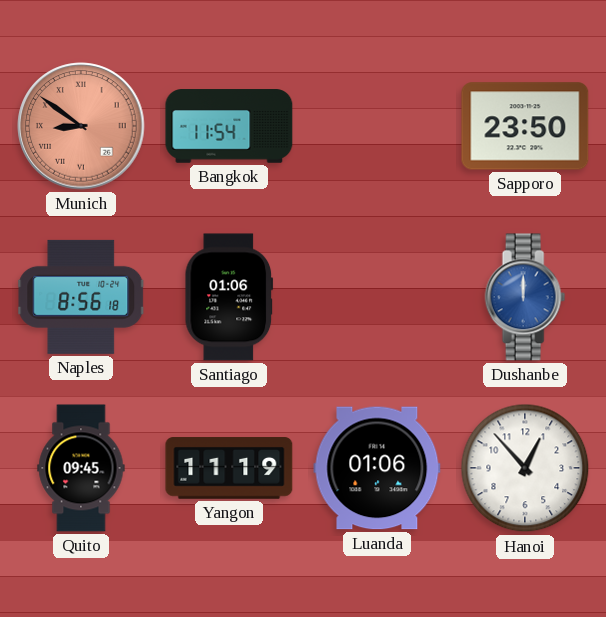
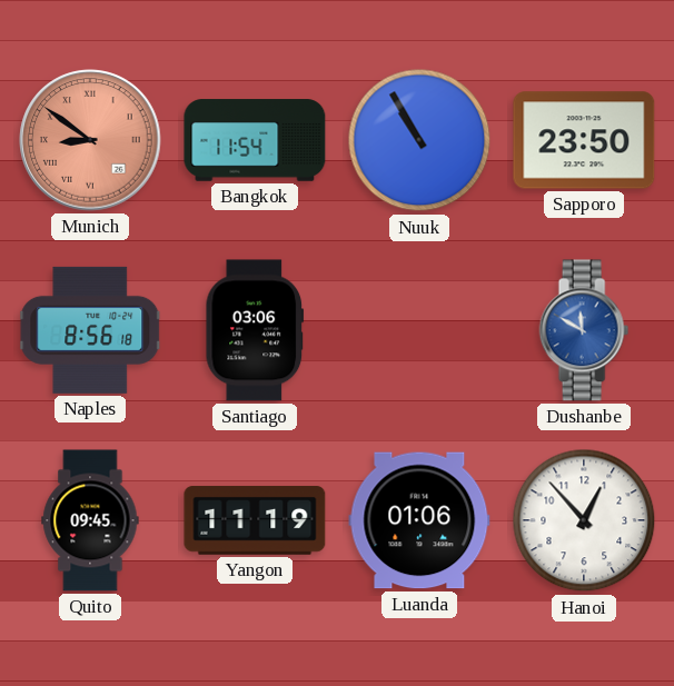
Nuuk: none -> 10:55 (419, 140)
Santiago: 01:06 -> 03:06 (255, 330)
Dushanbe: 12:00 -> 11:50 (584, 330)
